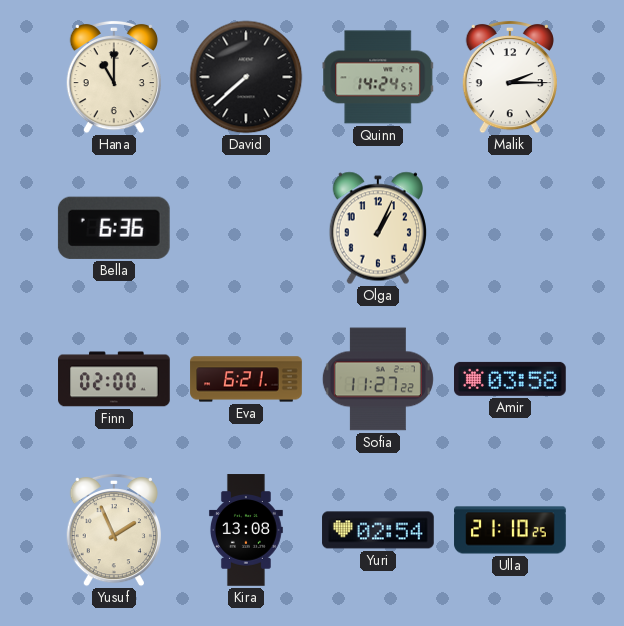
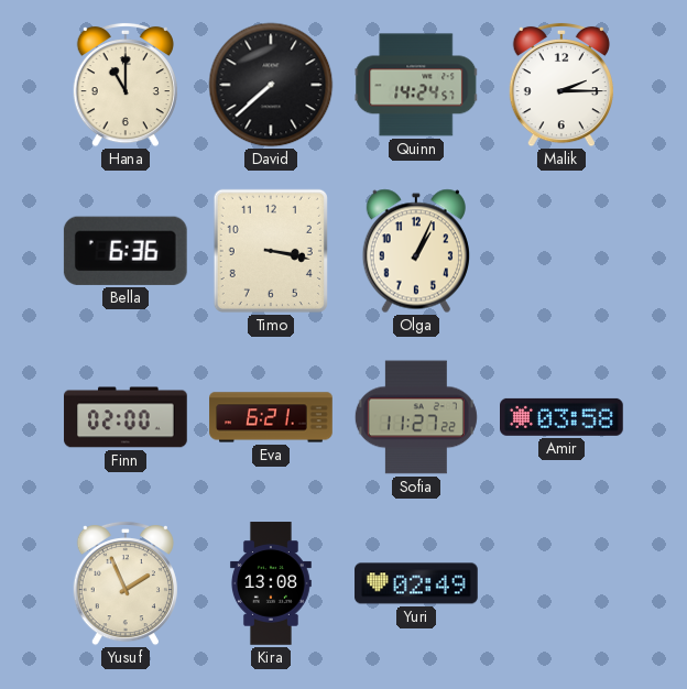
Timo: none -> 3:17 (271, 251)
Yuri: 02:54 -> 02:49 (416, 583)
Ulla: 21:10 -> none (510, 530)
